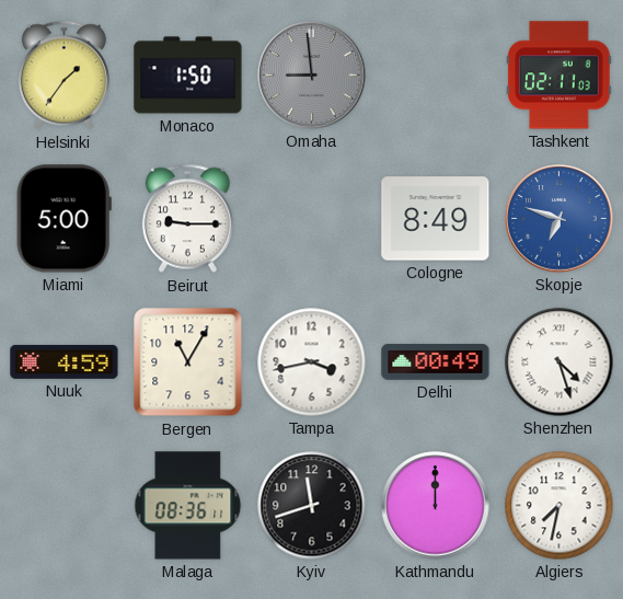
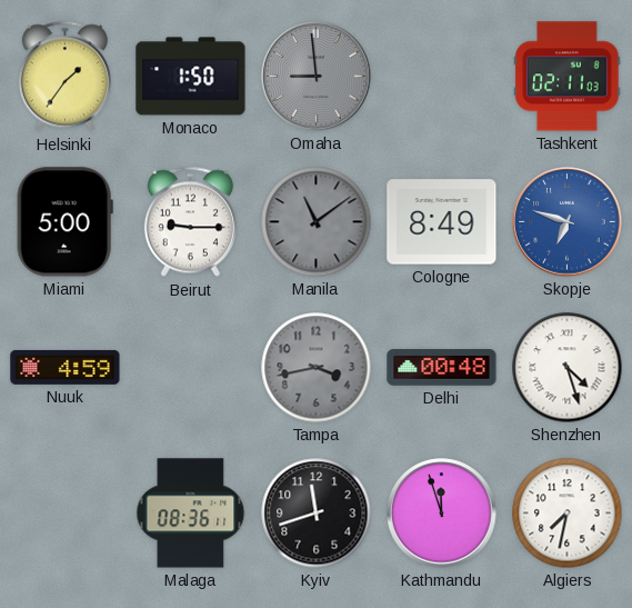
Manila: none -> 11:09 (317, 222)
Bergen: 11:05 -> none (188, 362)
Tampa dial: white -> grey (317, 368)
Delhi: 00:49 -> 00:48 (442, 368)
Kathmandu: 12:00 -> 11:57 (442, 514)
